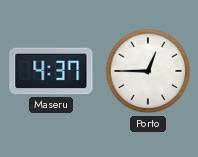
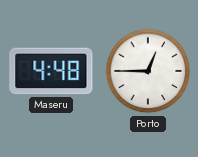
Maseru: 4:37 -> 4:48 (51, 71)
